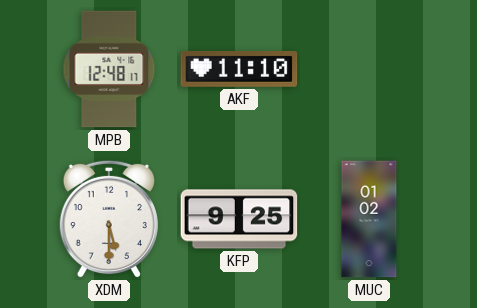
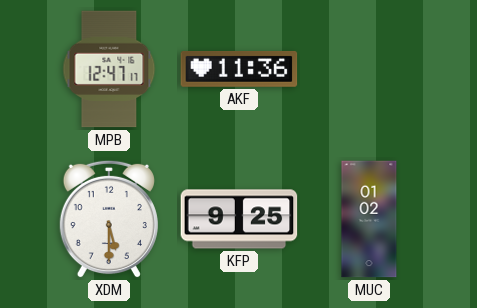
MPB: 12:48 -> 12:47 (109, 69)
AKF: 11:10 -> 11:36 (239, 69)
